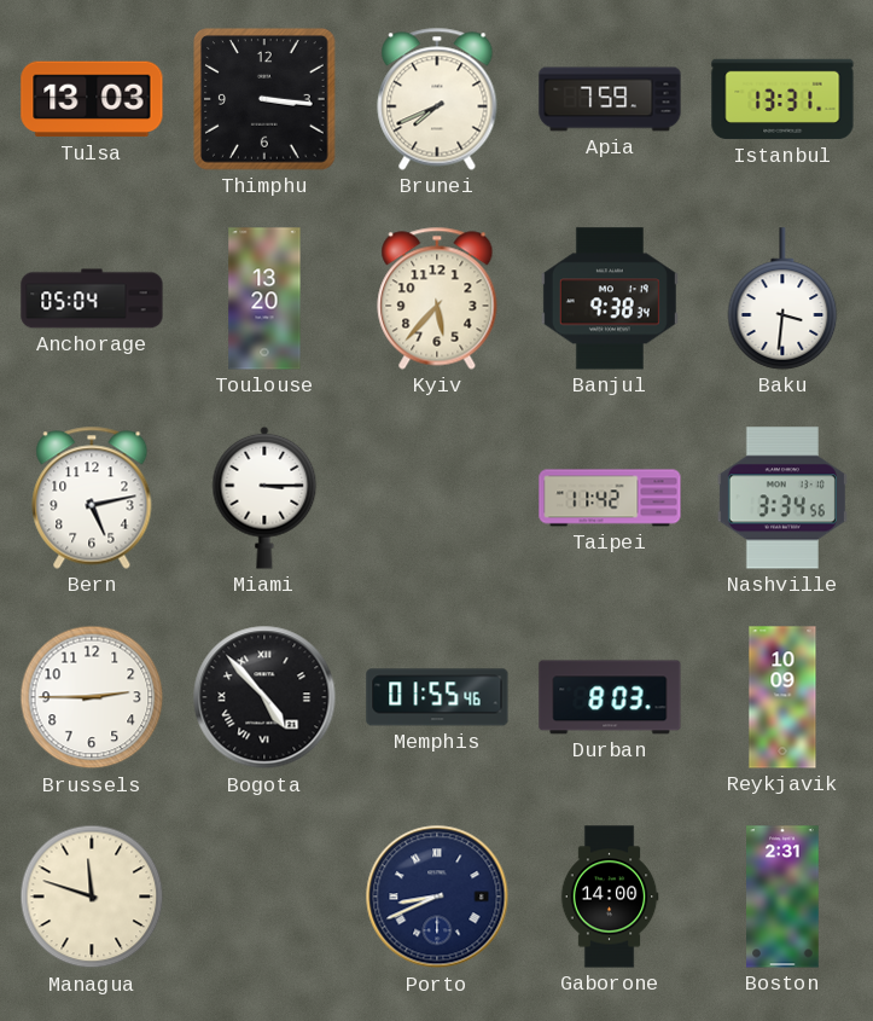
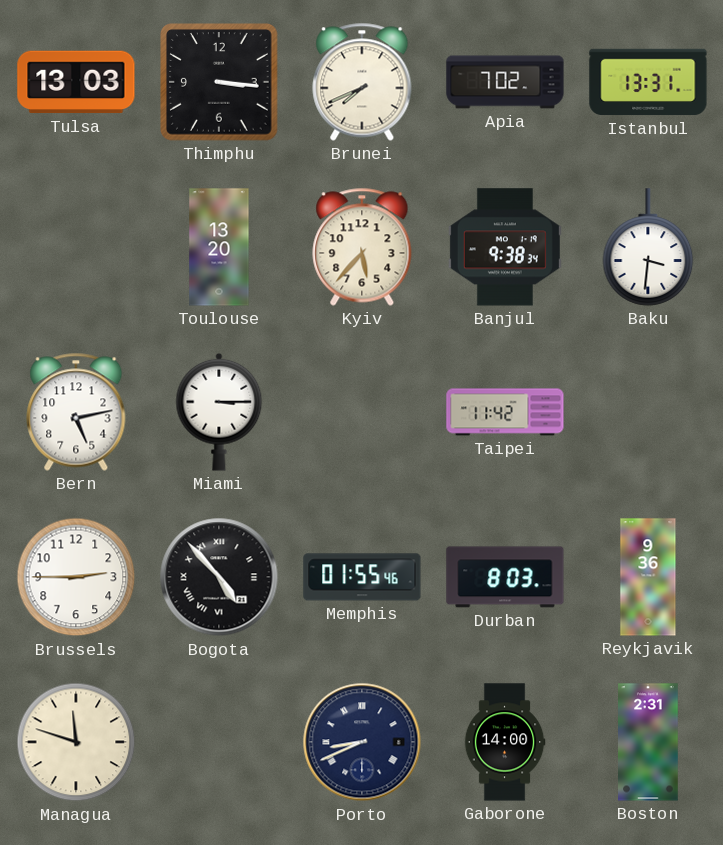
Apia: 7:59 -> 7:02 (505, 82)
Anchorage: 05:04 -> none (92, 298)
Nashville: 3:34 -> none (782, 498)
Reykjavik: 10:09 -> 9:36 (648, 577)
